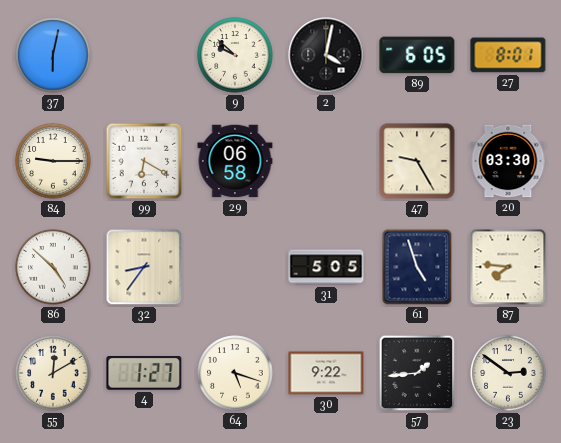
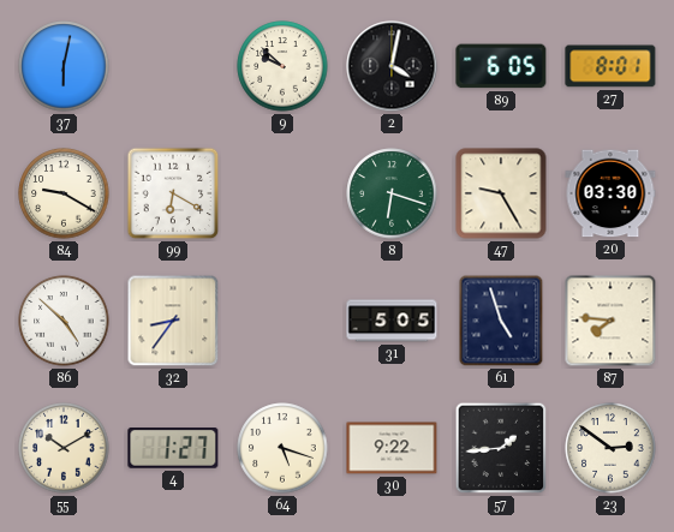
84: 9:15 -> 9:20 (64, 193)
29: 06:58 -> none (235, 161)
8: none -> 6:18 (392, 193)
55: 12:10 -> 10:10 (64, 448)
